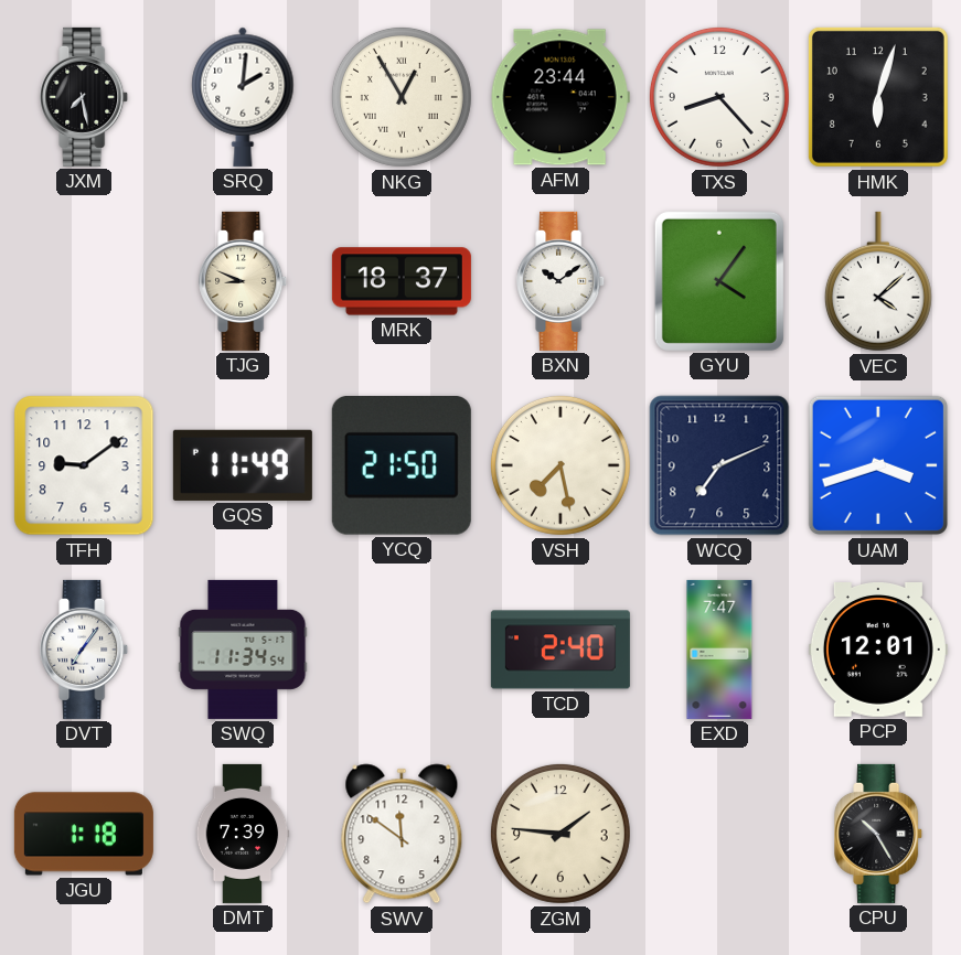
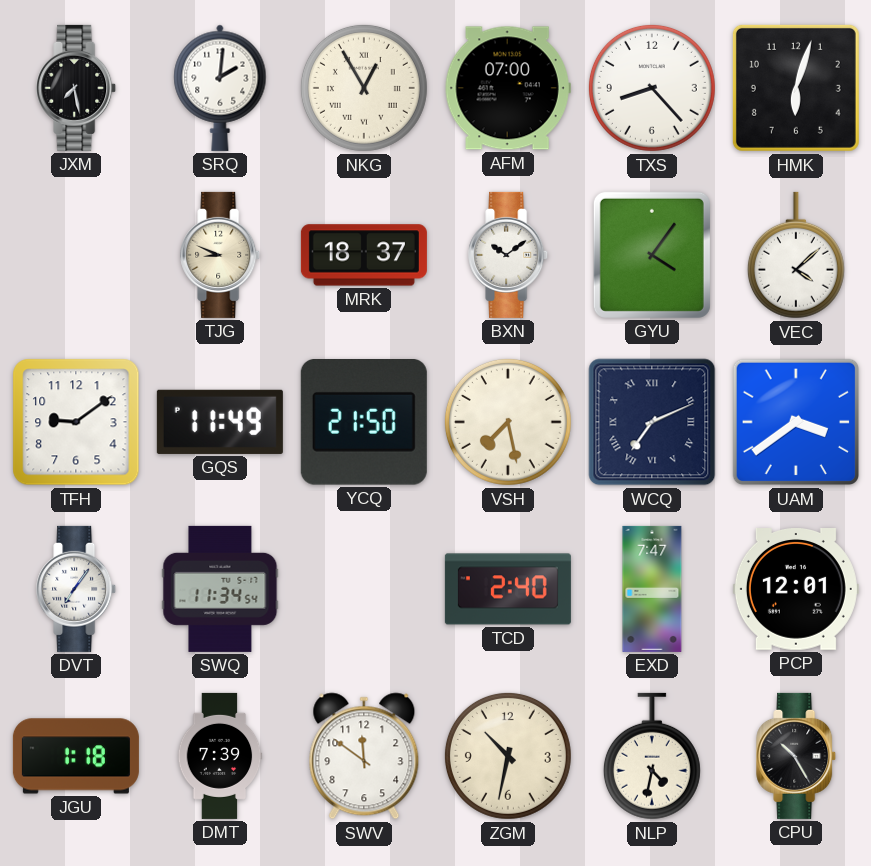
AFM: 23:44 -> 07:00 (508, 88)
WCQ numerals: Arabic -> Roman (652, 422)
UAM: 3:42 -> 3:39 (796, 422)
ZGM: 1:46 -> 10:32 (508, 756)
NLP: none -> 4:32 (652, 756)
